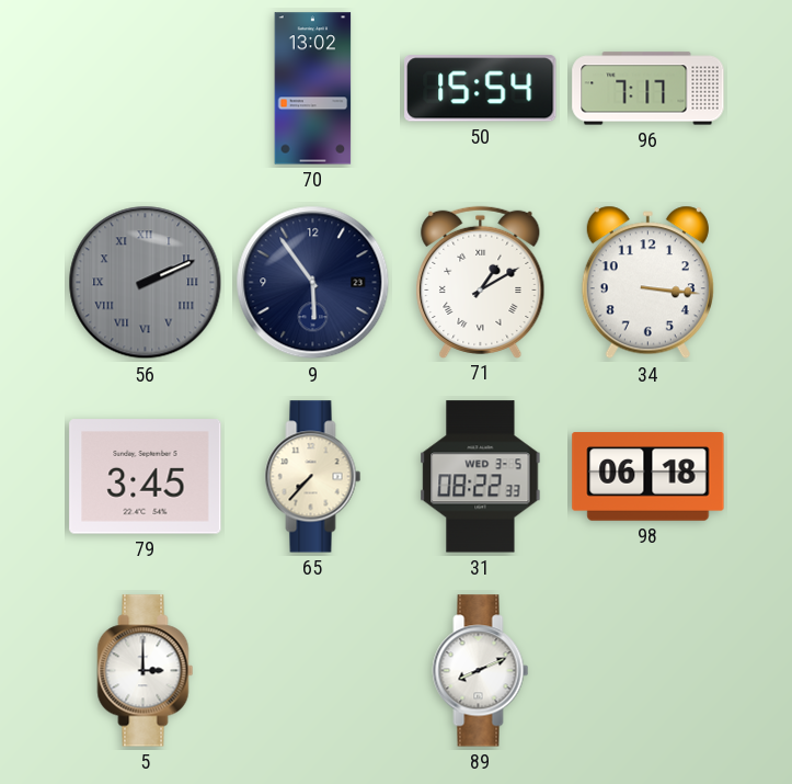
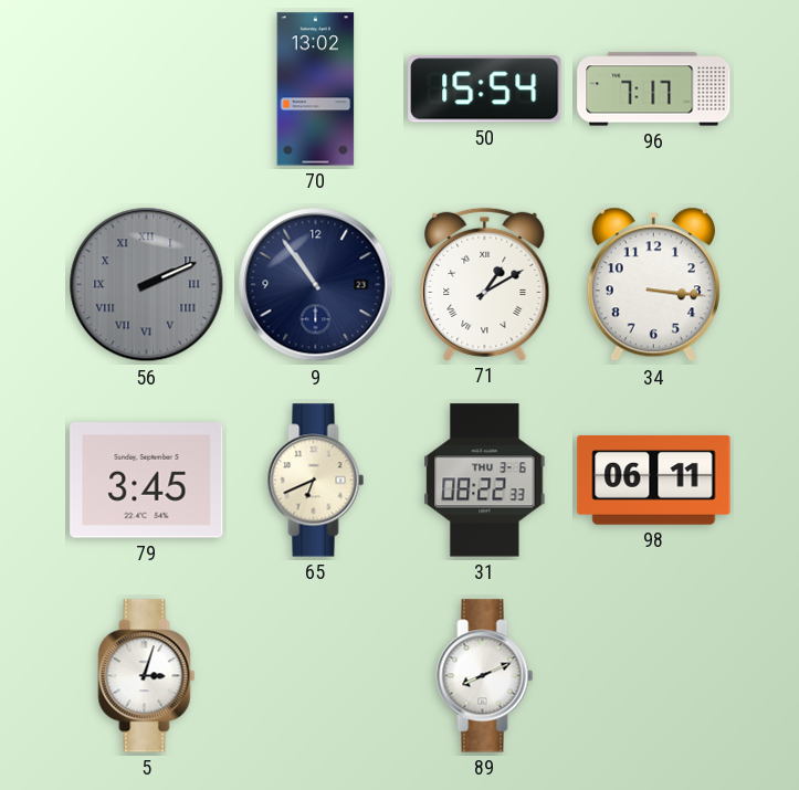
9: 5:54 -> 10:54 (316, 285)
65: 7:37 -> 6:41 (316, 481)
31 date: WED 3-5 -> THU 3-6 (485, 481)
98: 06:18 -> 06:11 (654, 481)
5: 3:00 -> 3:03 (147, 676)
